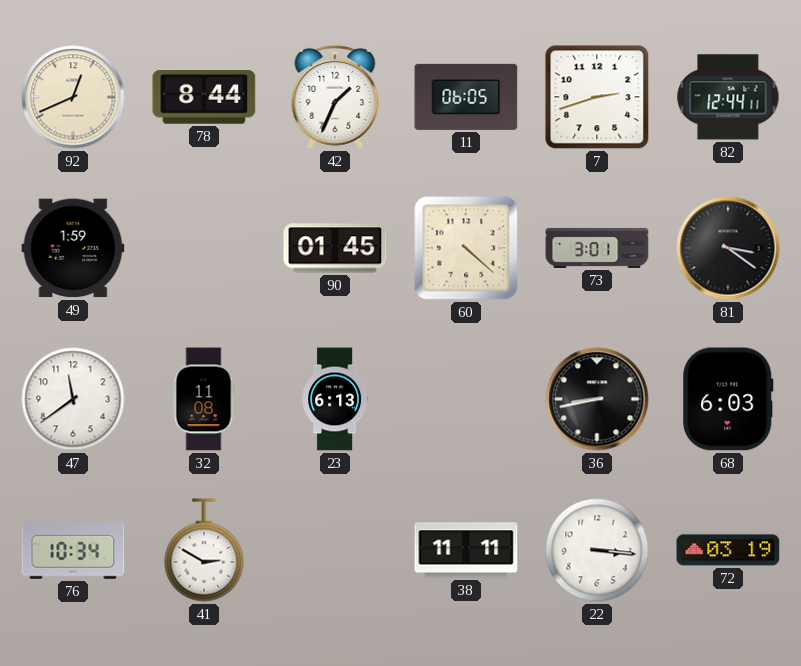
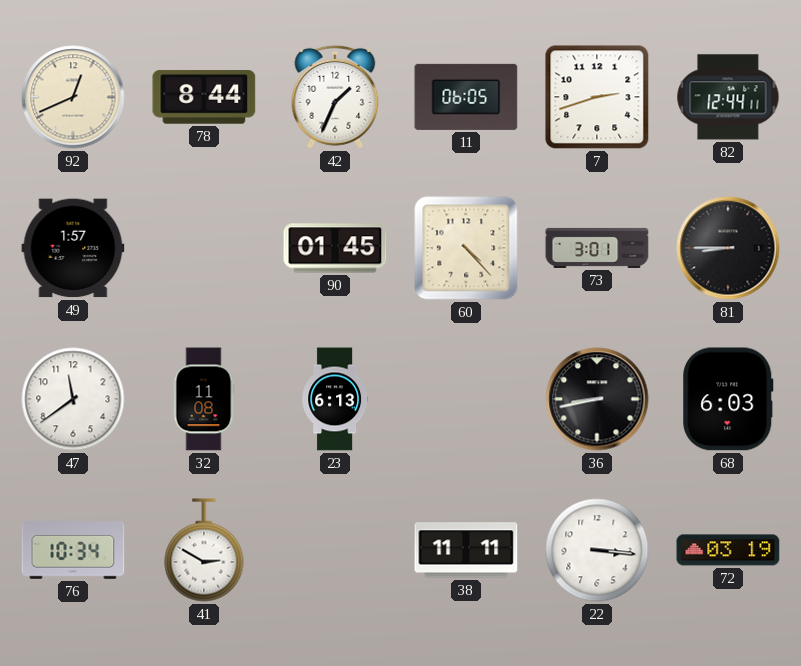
49: 1:59 -> 1:57 (73, 248)
60: 4:22 -> 4:23 (466, 248)
81: 3:21 -> 8:45 (728, 248)
